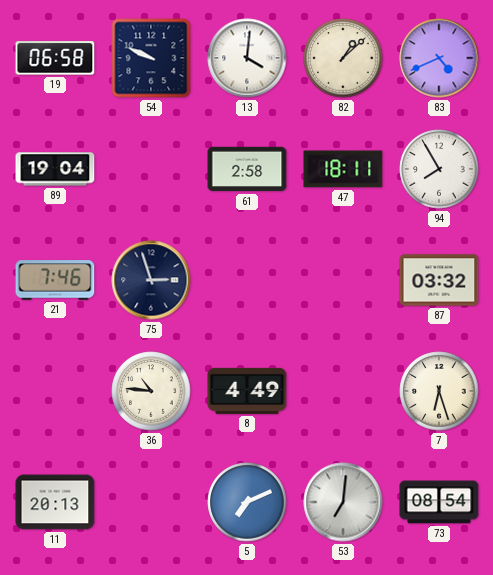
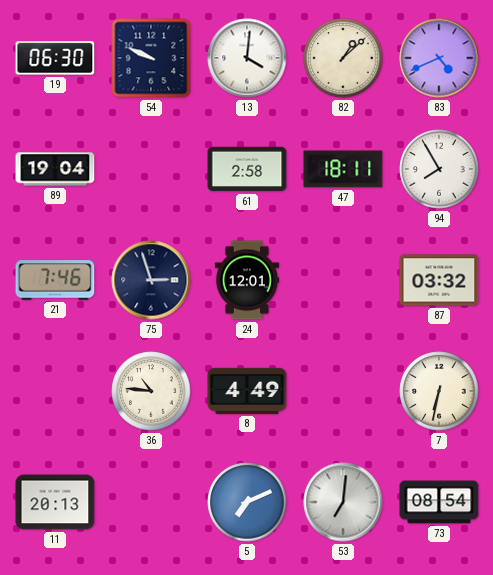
19: 06:58 -> 06:30 (55, 58)
24: none -> 12:01 (247, 280)
7: 6:27 -> 6:32 (439, 391)
